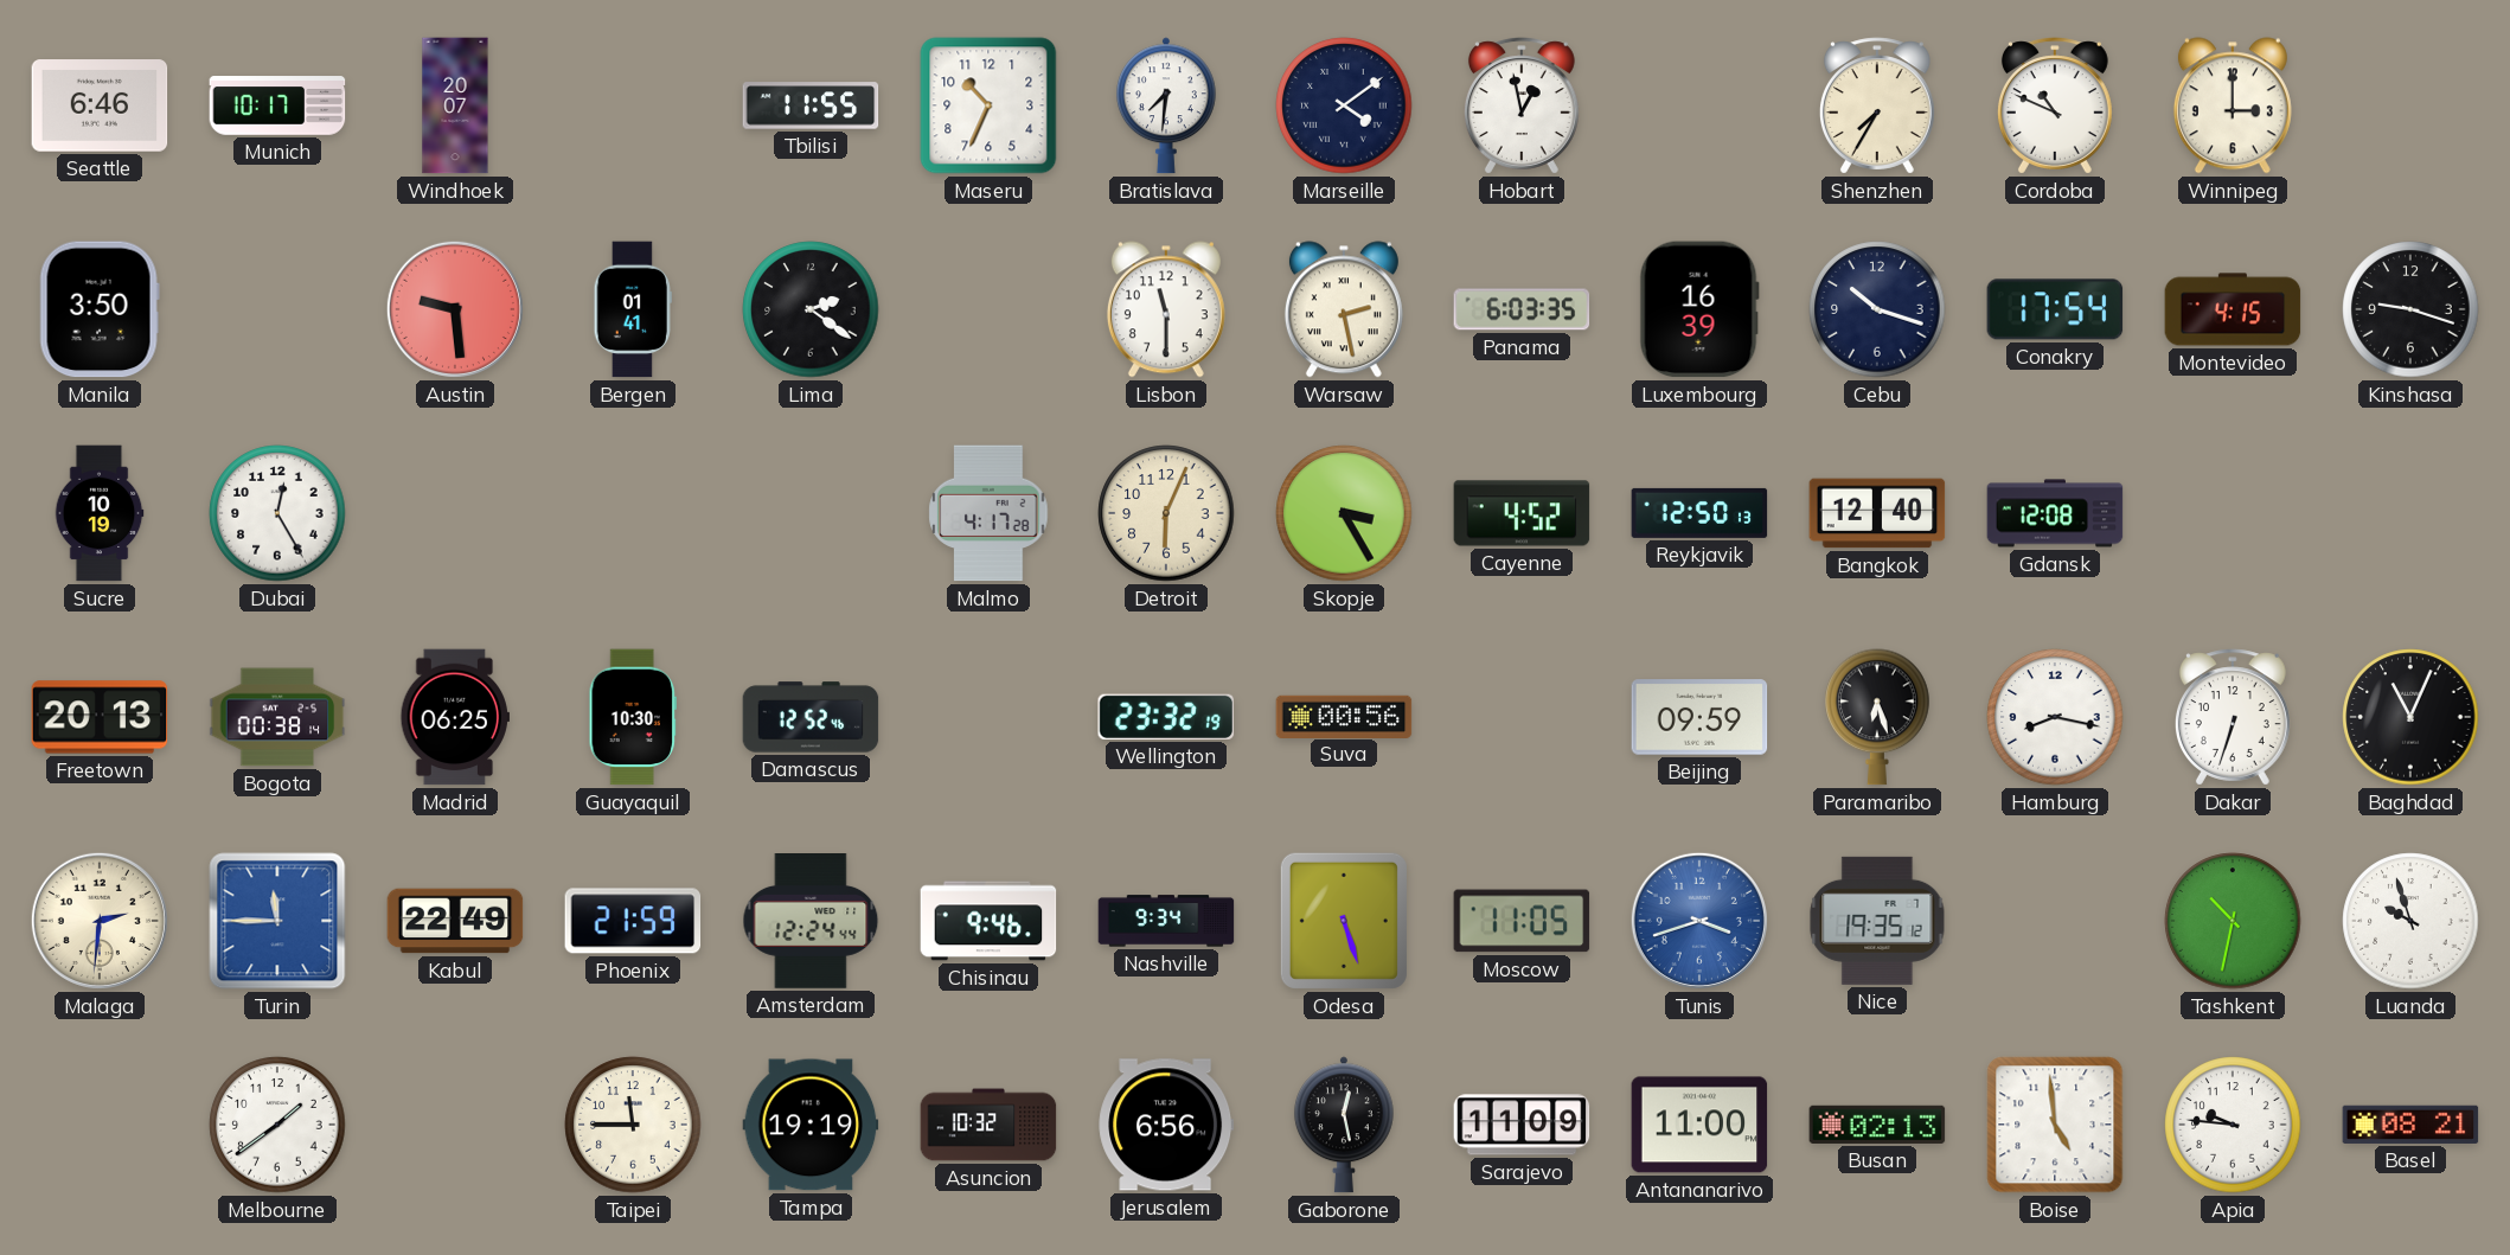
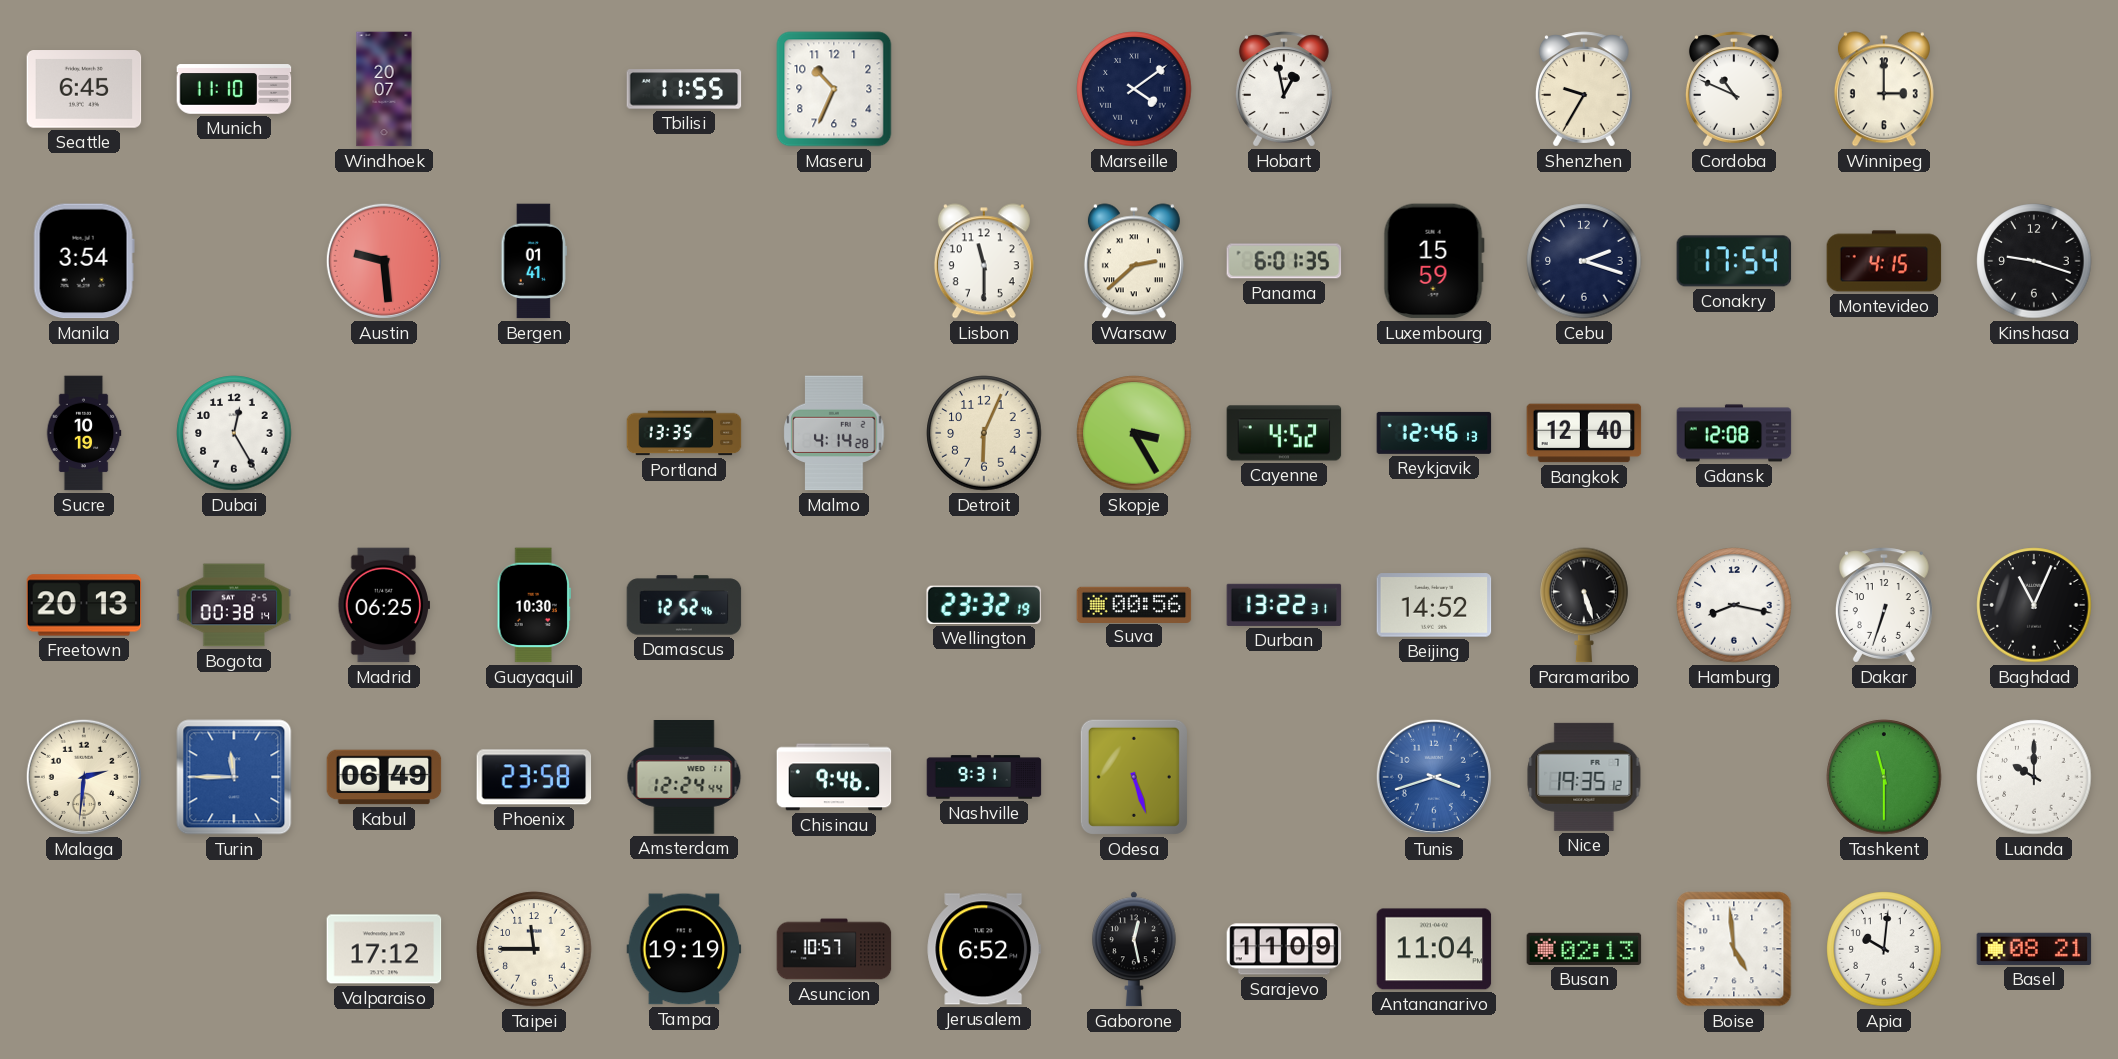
Seattle: 6:46 -> 6:45 (84, 89)
Munich: 10:17 -> 11:10 (234, 89)
Bratislava: 7:31 -> none (1166, 105)
Shenzhen: 7:35 -> 9:35 (1584, 89)
Manila: 3:50 -> 3:54 (84, 261)
Lima: 2:21 -> none (811, 309)
Warsaw: 2:28 -> 2:38 (1134, 261)
Panama: 6:03 -> 6:01 (1284, 261)
Luxembourg: 16:39 -> 15:59 (1434, 261)
Cebu: 10:18 -> 2:18 (1584, 261)
Portland: none -> 13:35 (684, 433)
Malmo: 4:17 -> 4:14 (834, 433)
Reykjavik: 12:50 -> 12:46 (1434, 433)
Durban: none -> 13:22 (1284, 605)
Beijing: 09:59 -> 14:52 (1434, 605)
Paramaribo: 6:27 -> 5:27 (1584, 605)
Kabul: 22:49 -> 06:49 (384, 777)
Phoenix: 21:59 -> 23:58 (534, 777)
Nashville: 9:34 -> 9:31 (984, 777)
Moscow: 11:05 -> none (1522, 921)
Tashkent: 10:32 -> 11:30 (1884, 777)
Luanda: 9:57 -> 10:00 (2034, 777)
Melbourne: 1:39 -> none (277, 1125)
Valparaiso: none -> 17:12 (384, 949)
Asuncion: 10:32 -> 10:57 (834, 949)
Jerusalem: 6:56 -> 6:52 (984, 949)
Antananarivo: 11:00 -> 11:04 (1434, 949)
Apia: 9:46 -> 10:01 (1884, 949)
